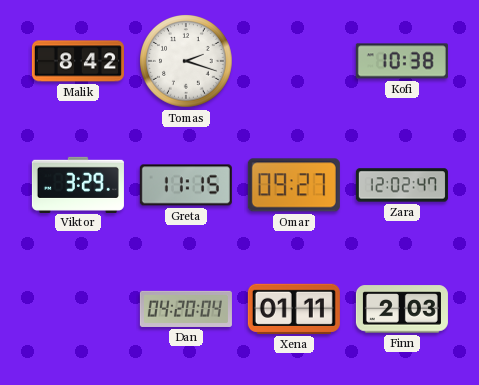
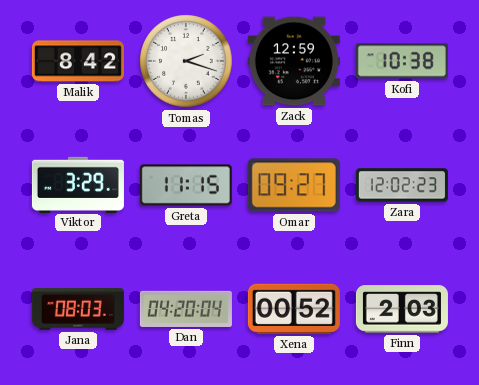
Zack: none -> 12:59 (294, 61)
Zara: 12:02:47 -> 12:02:23 (402, 185)
Jana: none -> 08:03 (78, 309)
Xena: 01:11 -> 00:52 (294, 309)
